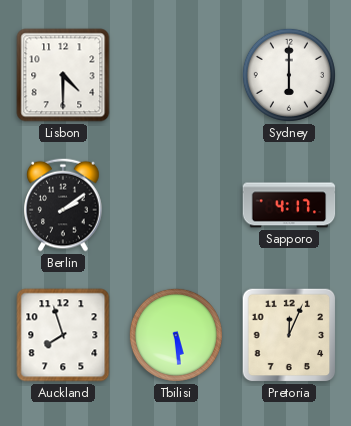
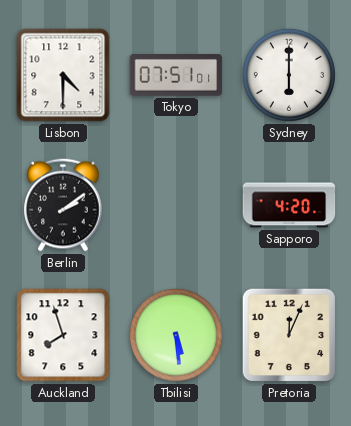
Tokyo: none -> 07:51 (176, 76)
Sapporo: 4:17 -> 4:20 (289, 205)
